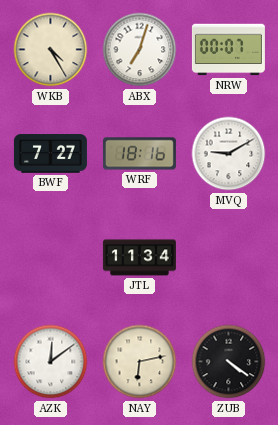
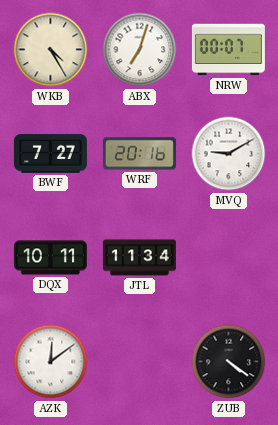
WRF: 18:16 -> 20:16 (139, 154)
DQX: none -> 10:11 (50, 258)
NAY: 6:13 -> none (140, 362)
